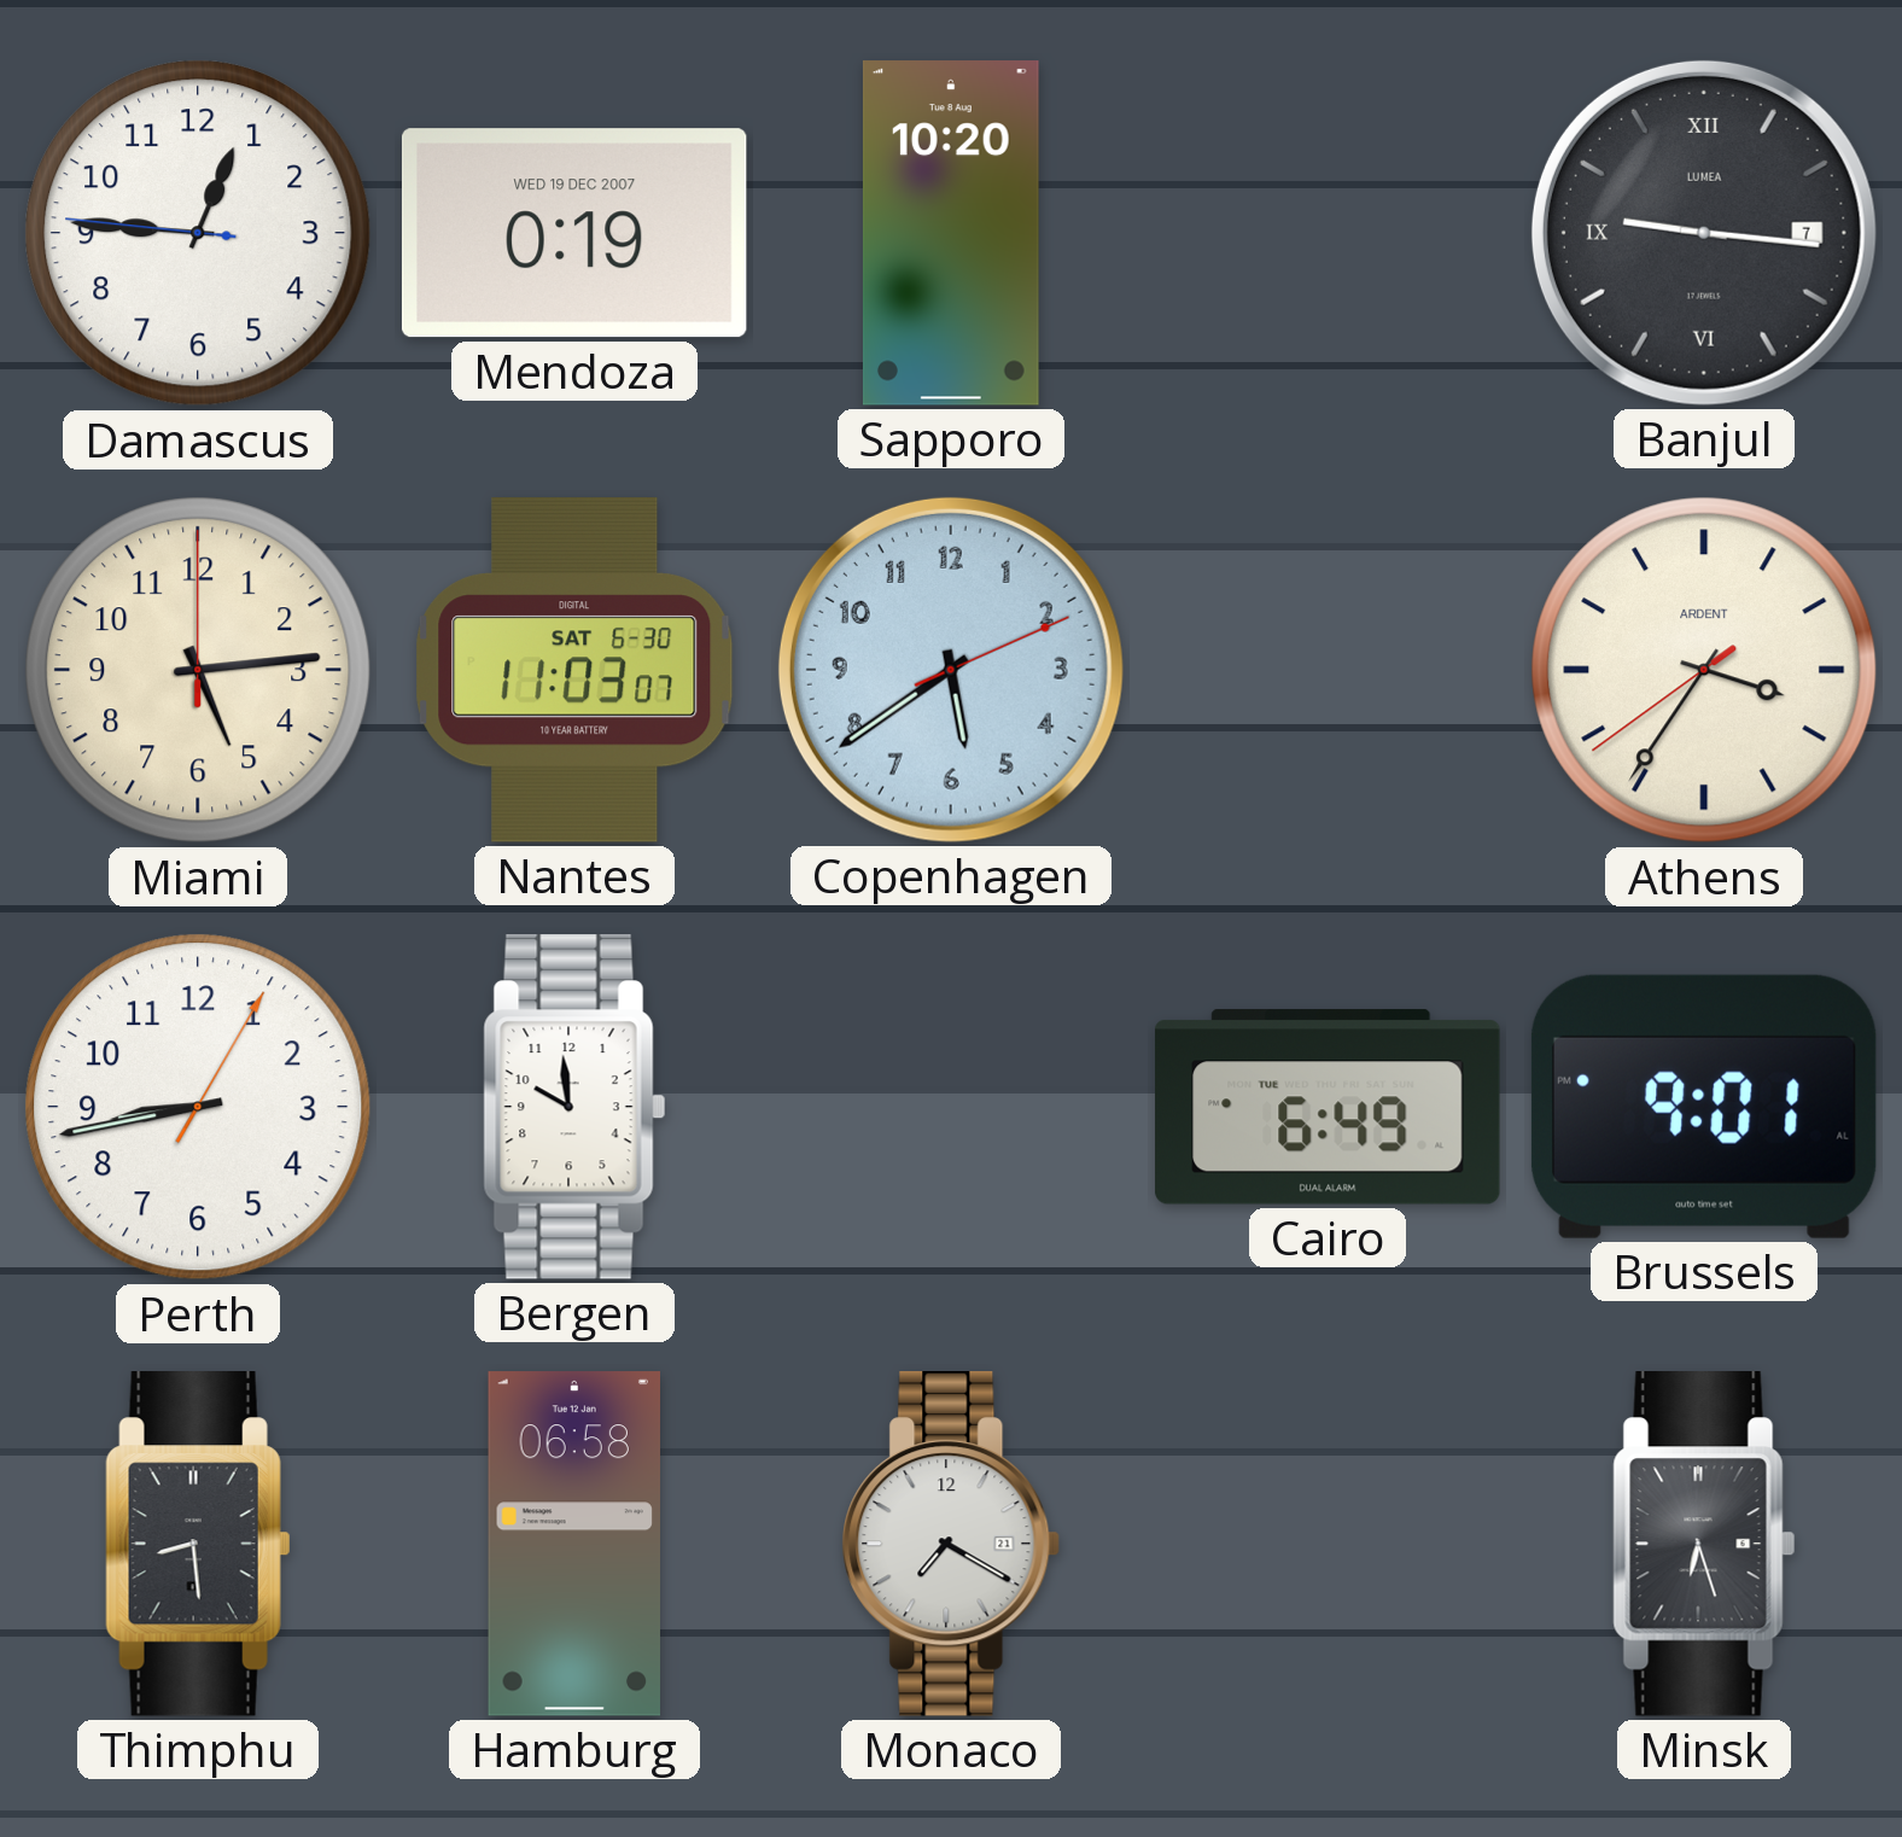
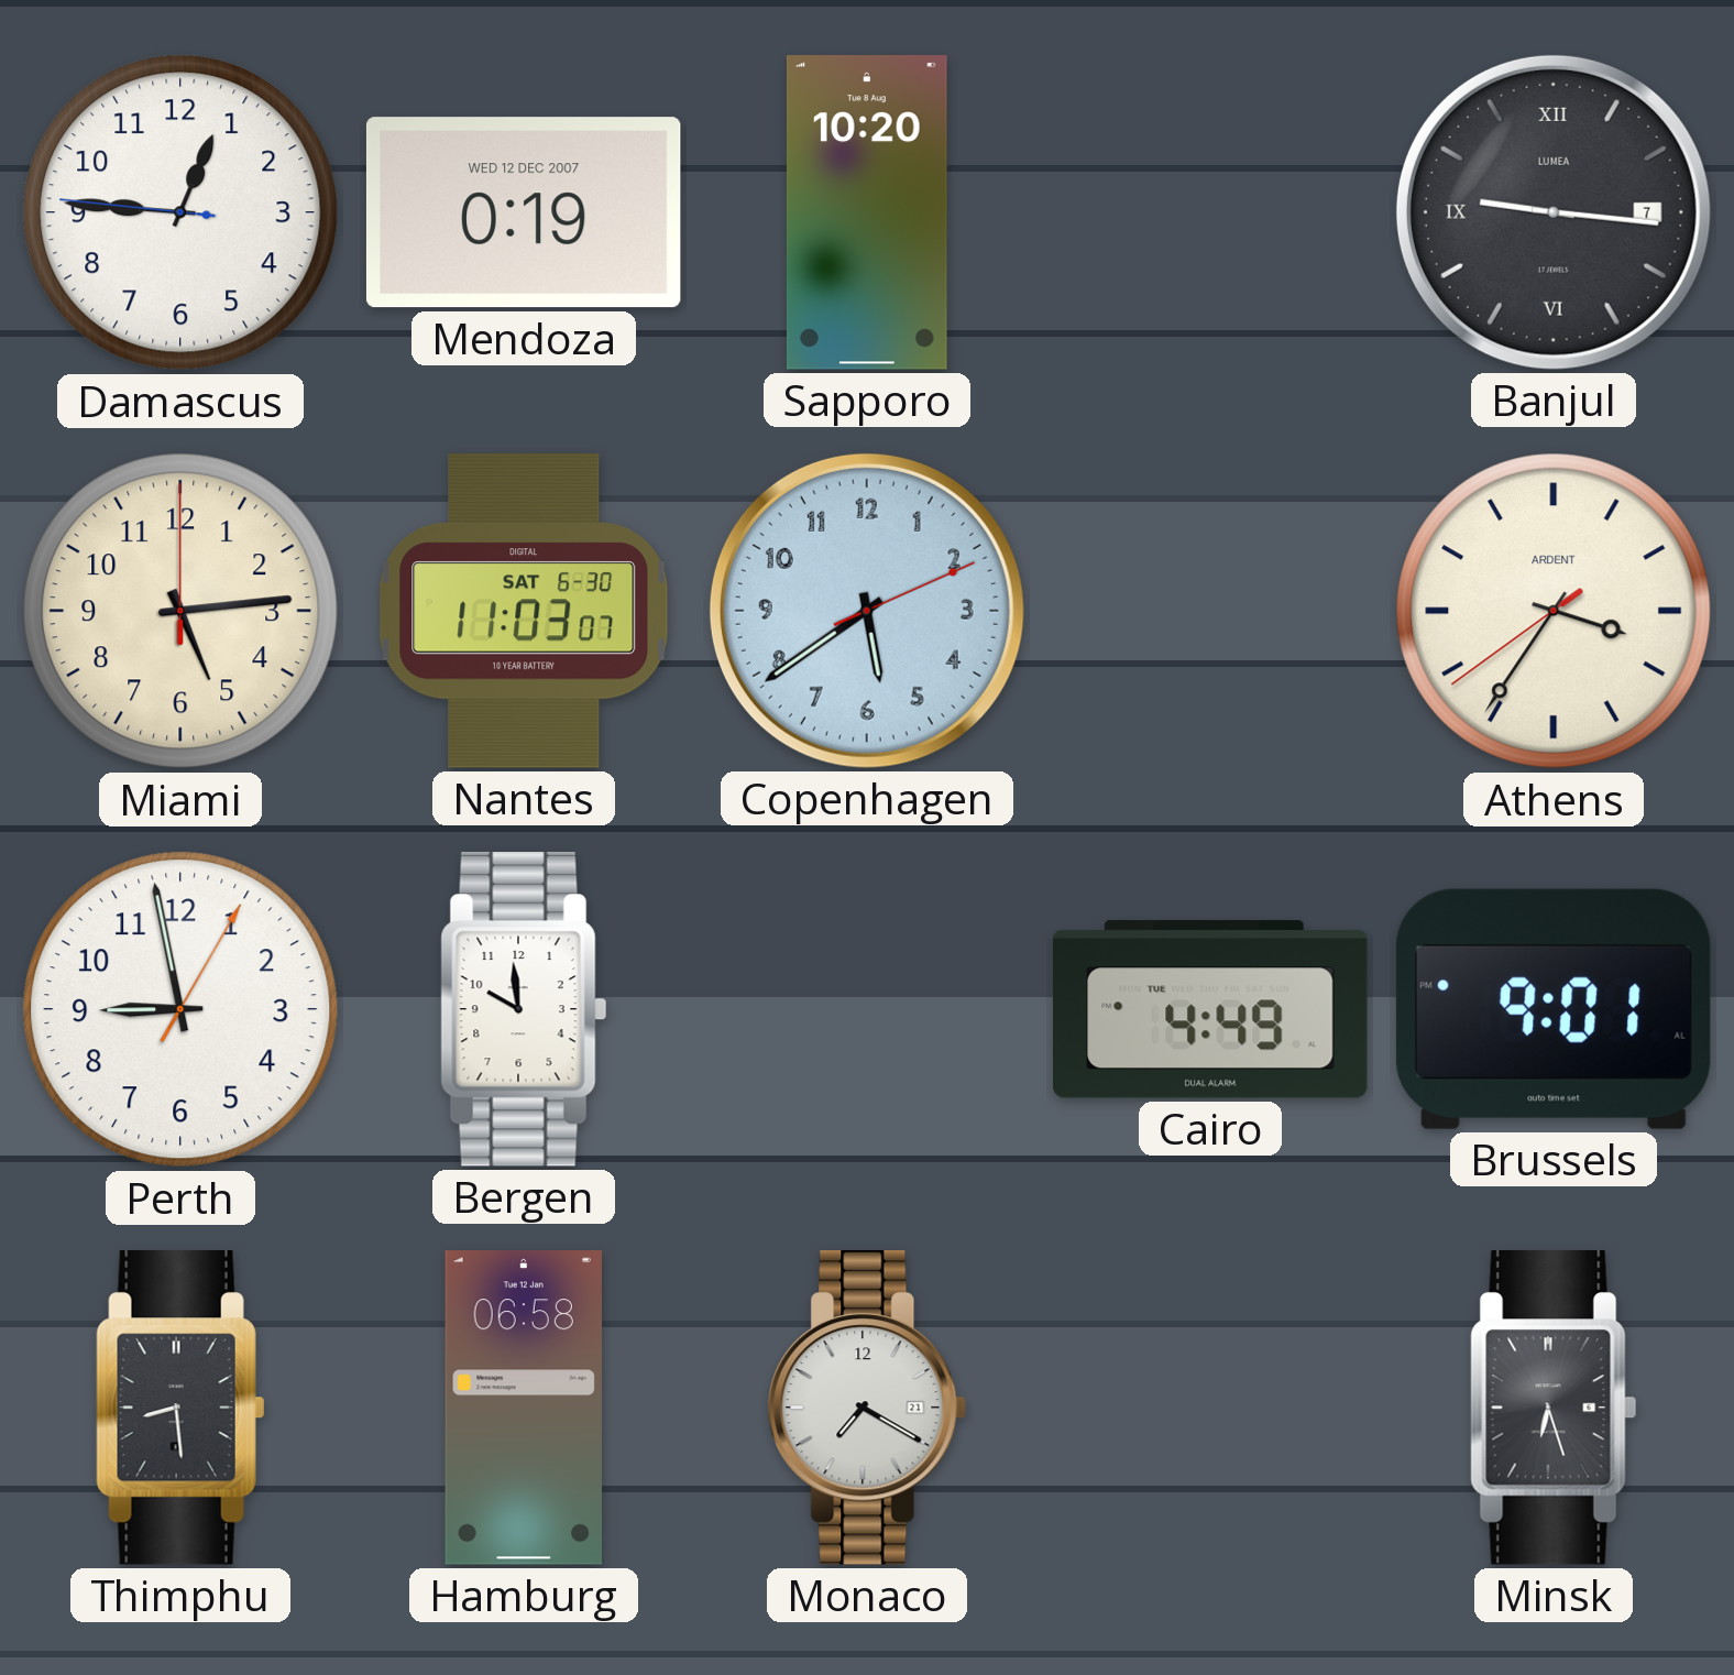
Mendoza date: WED 19 DEC 2007 -> WED 12 DEC 2007 (524, 212)
Perth: 8:43 -> 8:58 (180, 1009)
Cairo: 6:49 -> 4:49 (1210, 1009)
